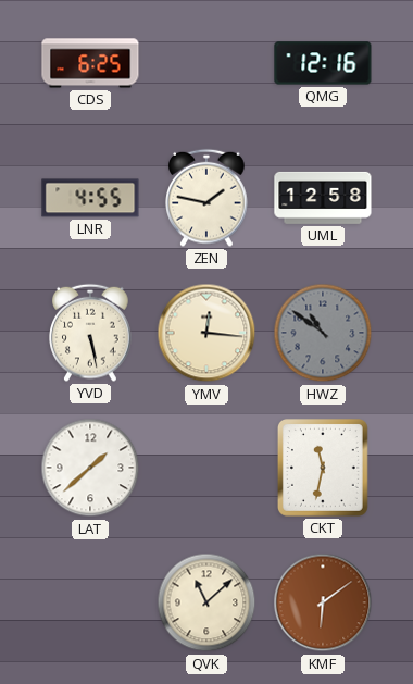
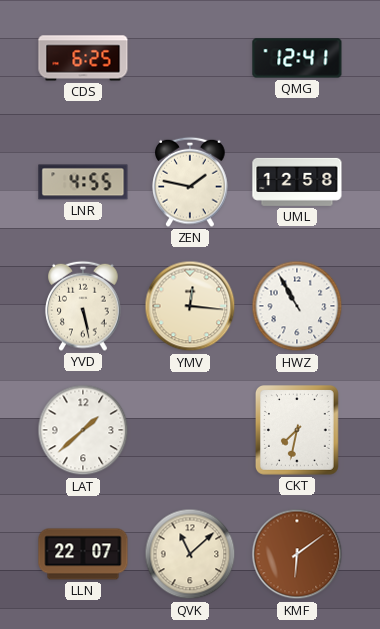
QMG: 12:16 -> 12:41 (297, 58)
HWZ: 10:51 -> 10:55 (297, 306)
HWZ dial: grey -> white (297, 306)
CKT: 11:32 -> 7:32 (298, 431)
LLN: none -> 22:07 (83, 554)
